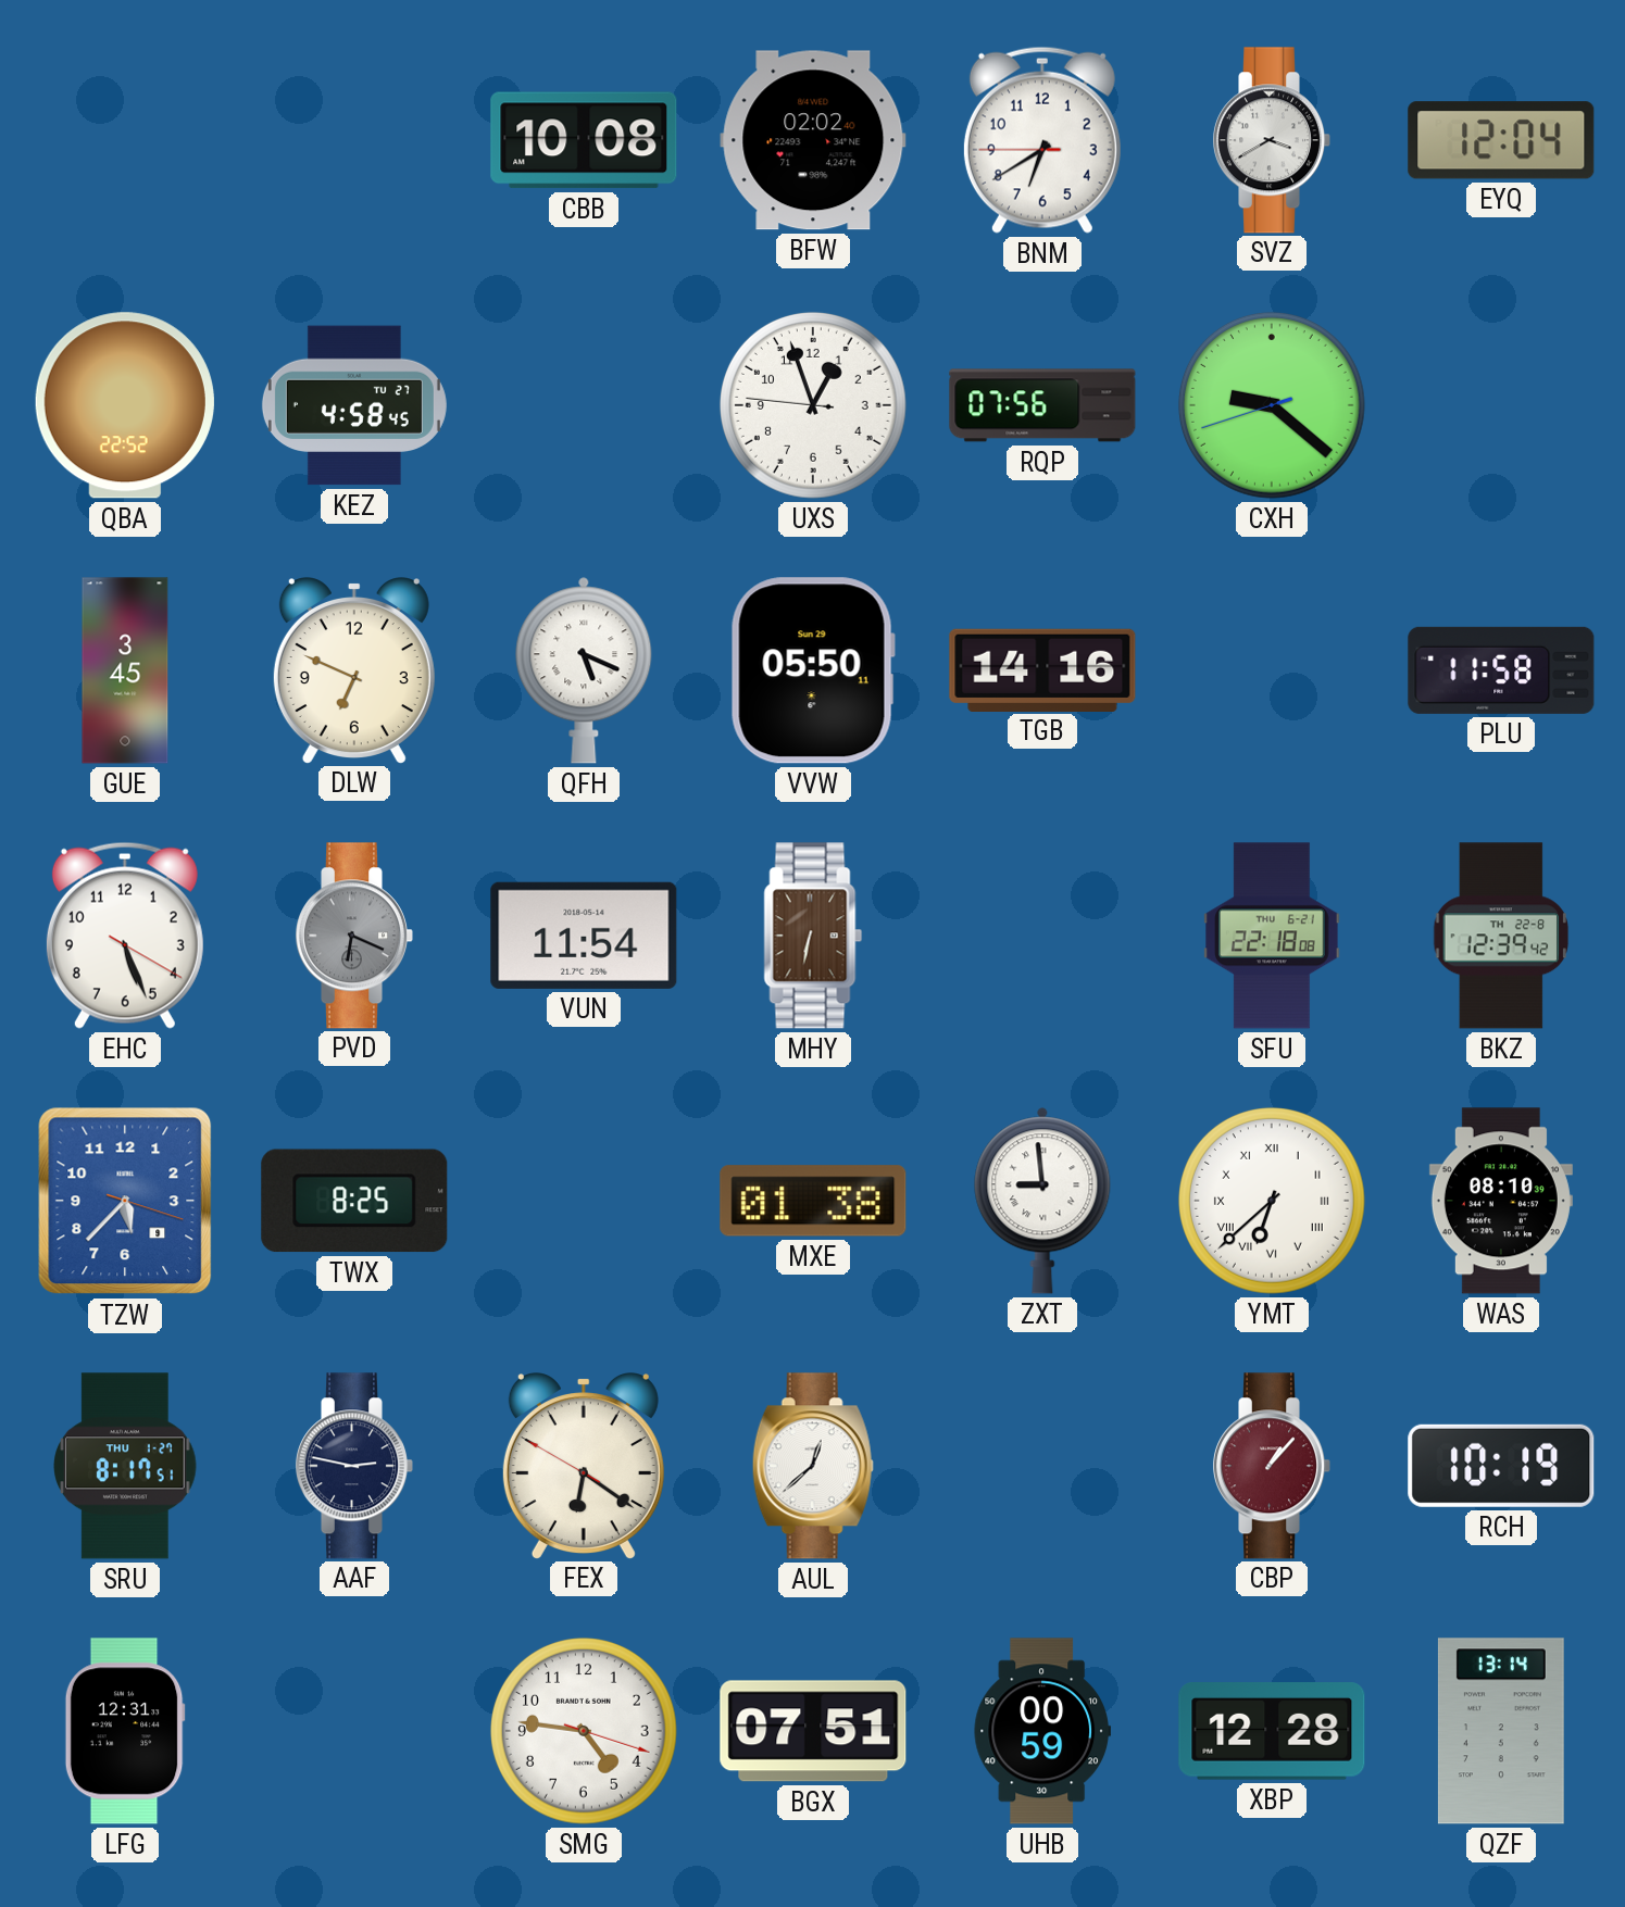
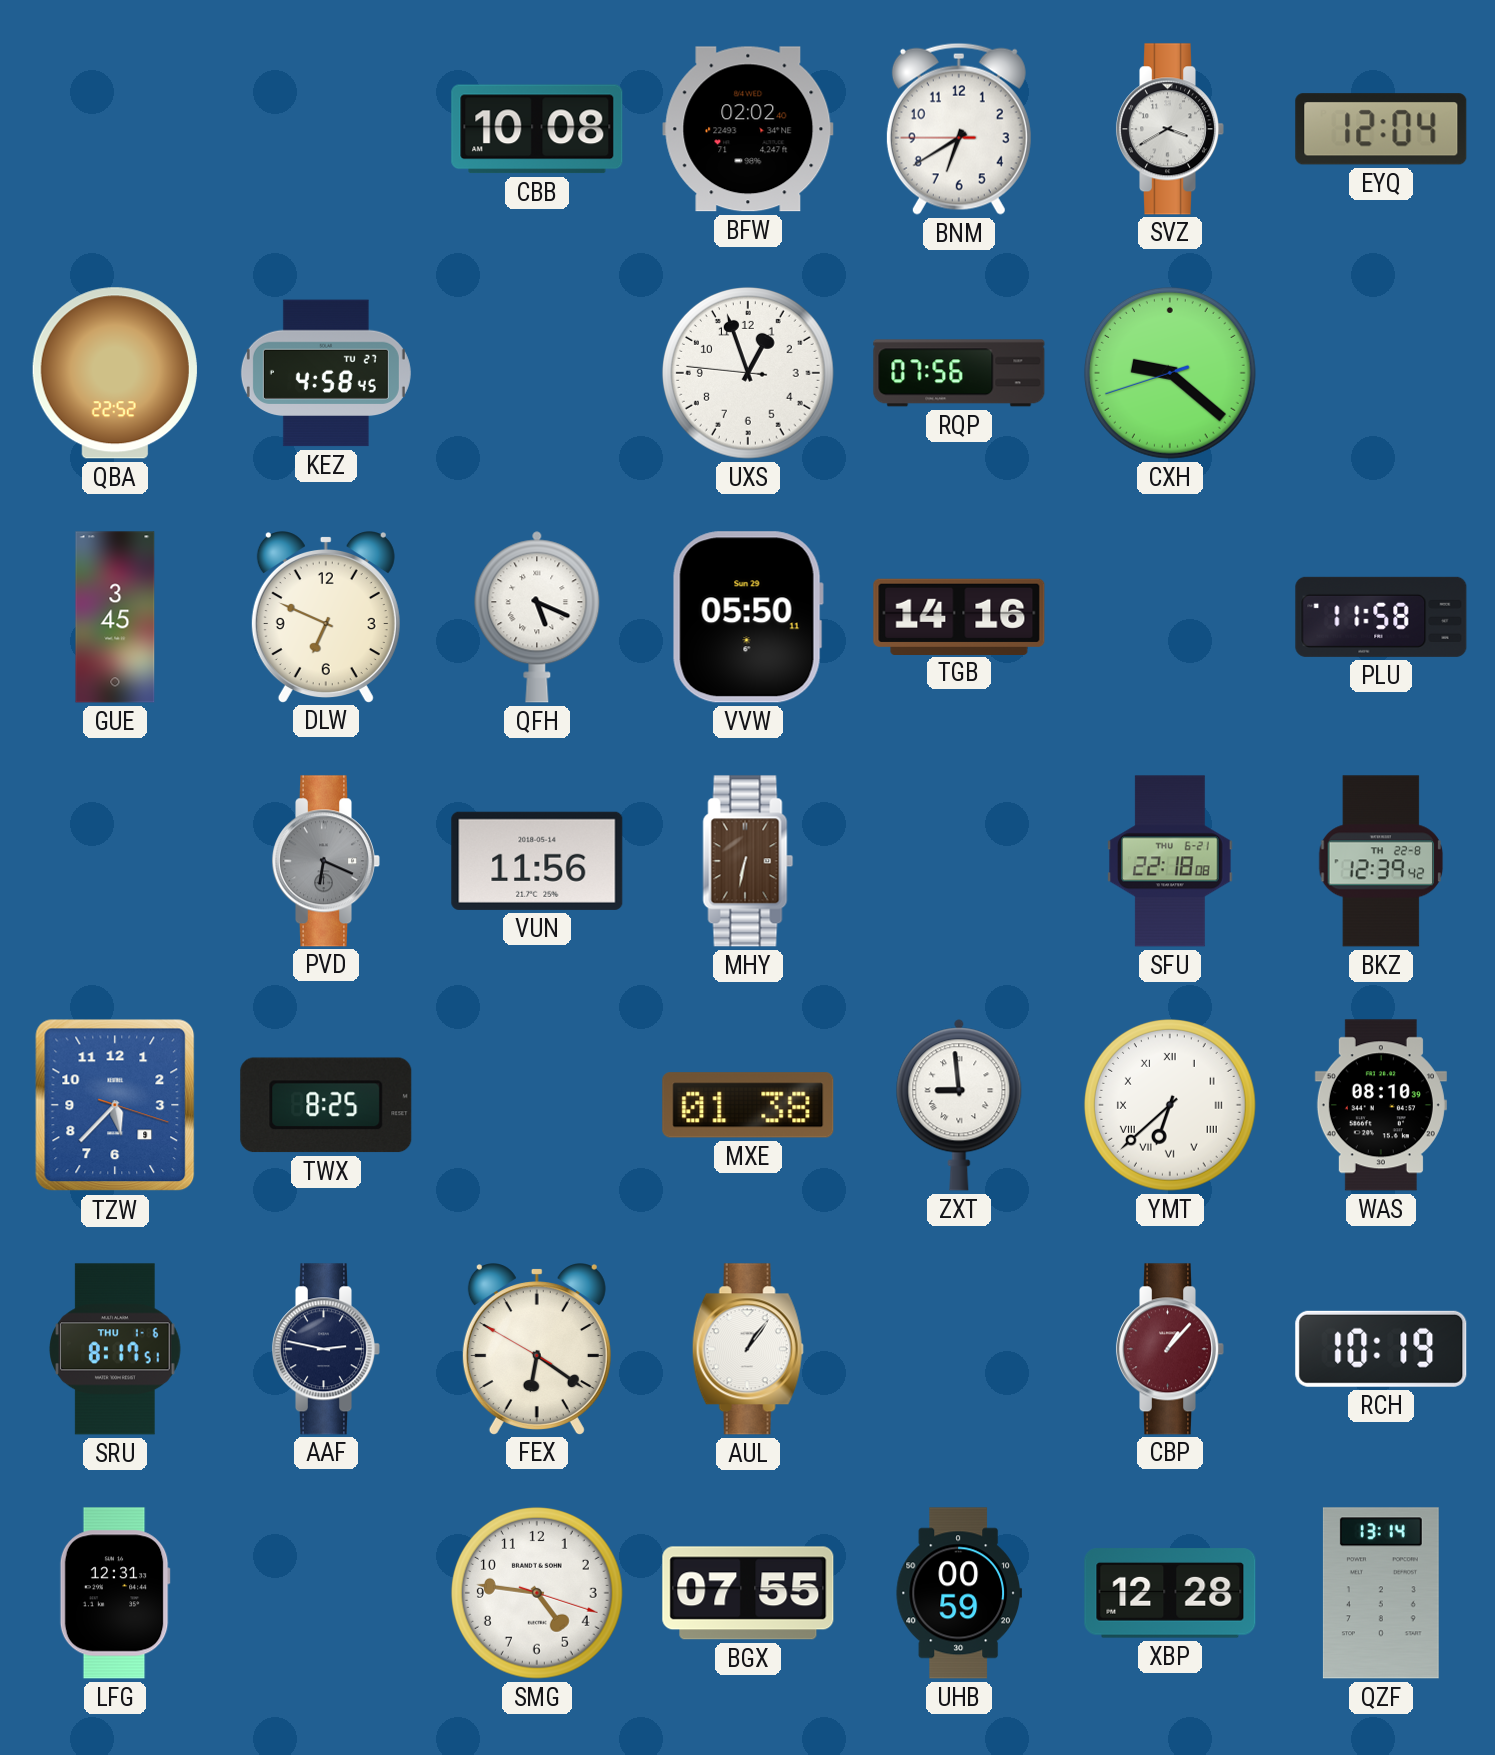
EHC: 5:26 -> none (125, 936)
VUN: 11:54 -> 11:56 (537, 861)
SRU date: THU 1-27 -> THU 1-6 (115, 1349)
AUL: 12:38 -> 1:06 (748, 1349)
BGX: 07:51 -> 07:55 (748, 1593)
